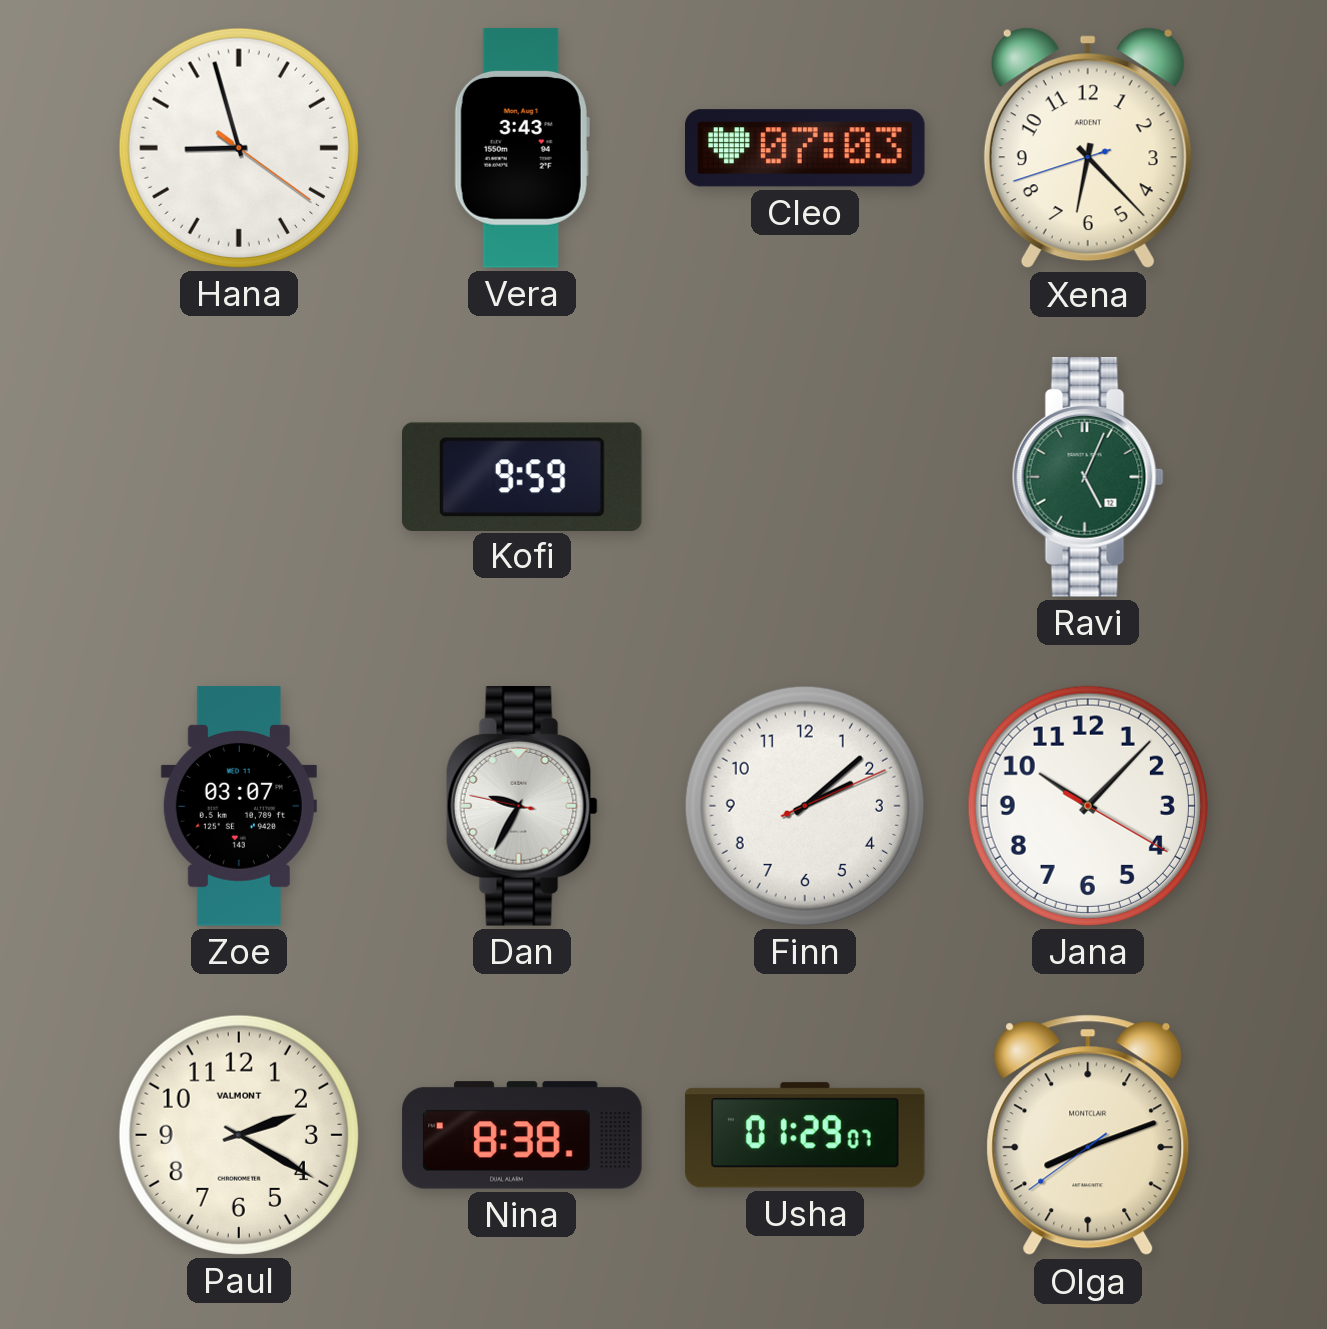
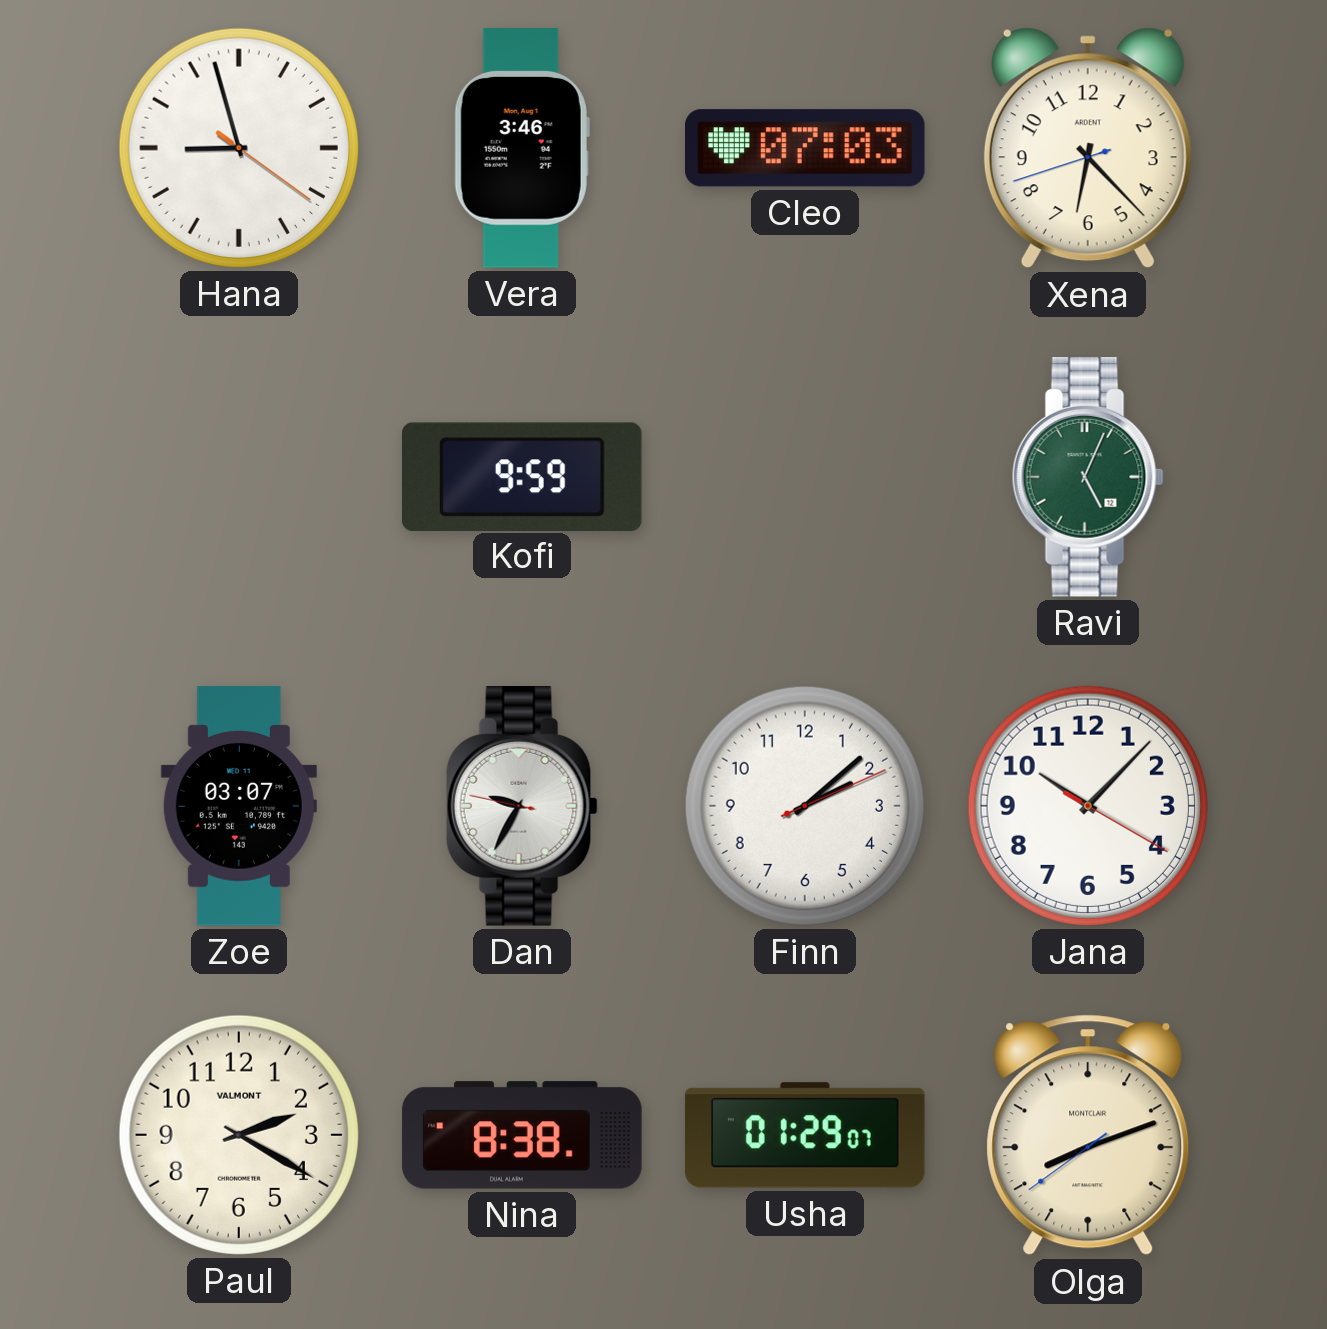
Vera: 3:43 -> 3:46 (522, 148)
